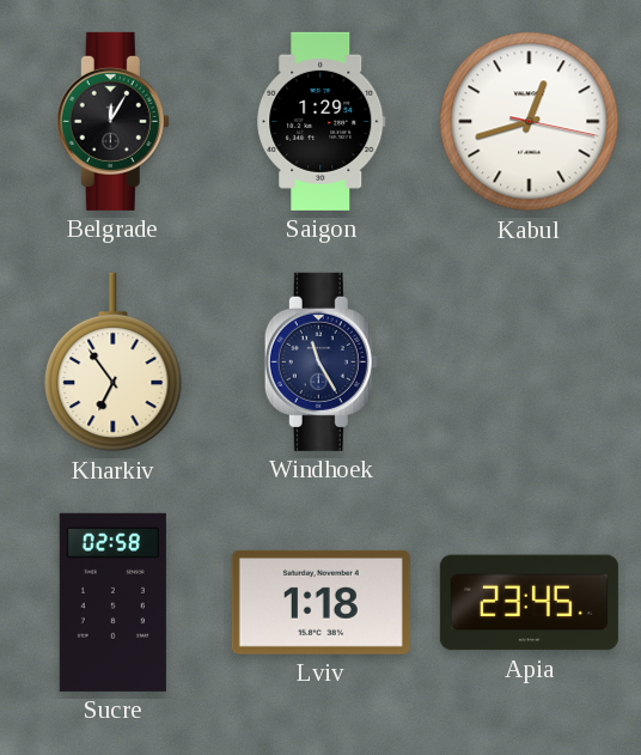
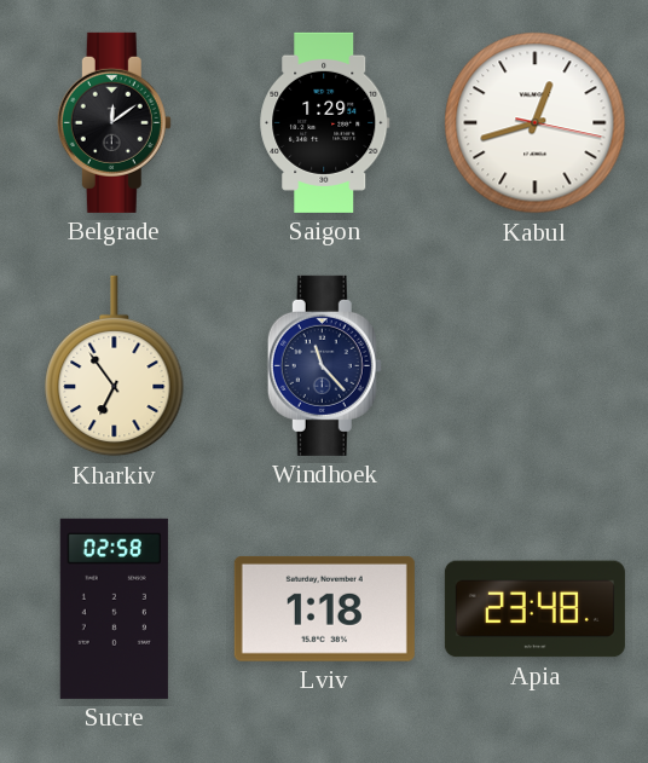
Belgrade: 12:05 -> 12:09 (114, 122)
Windhoek: 11:25 -> 11:23 (324, 365)
Apia: 23:45 -> 23:48 (534, 609)
